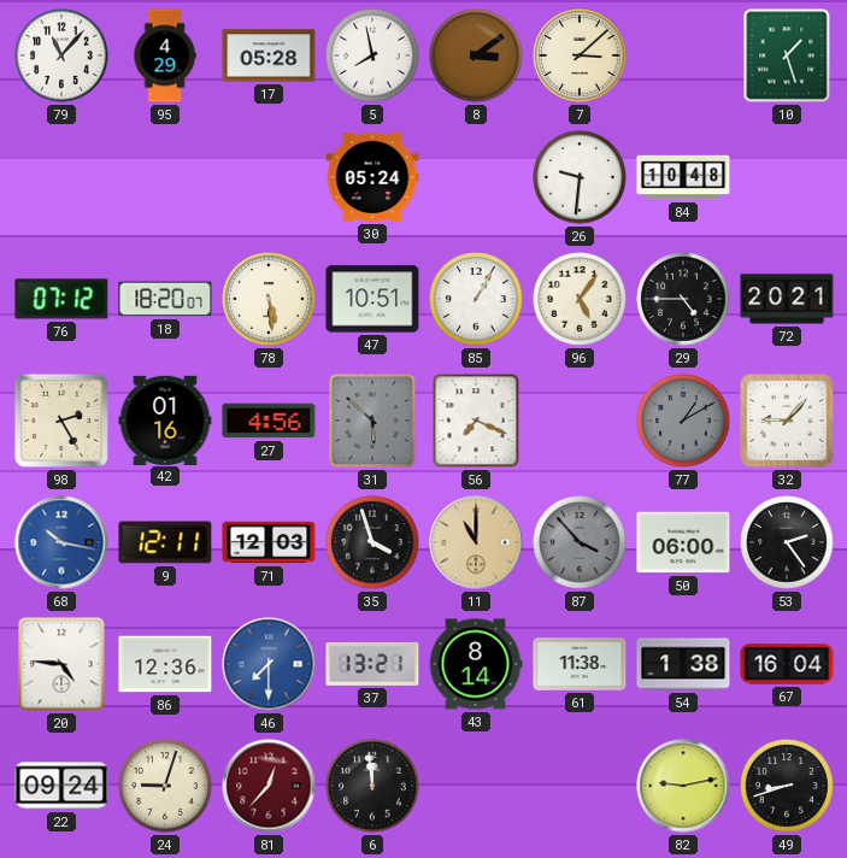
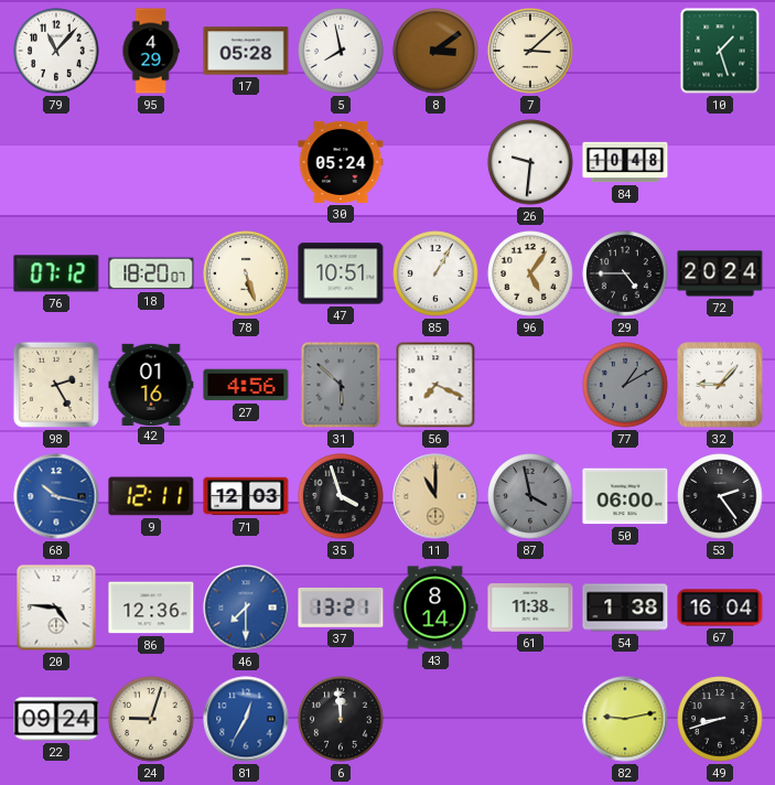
78: 5:29 -> 5:27 (246, 273)
72: 20:21 -> 20:24 (720, 273)
87: 3:53 -> 3:58 (530, 496)
81: 12:37 -> 12:35 (246, 719)
81 dial: burgundy -> blue (246, 719)
